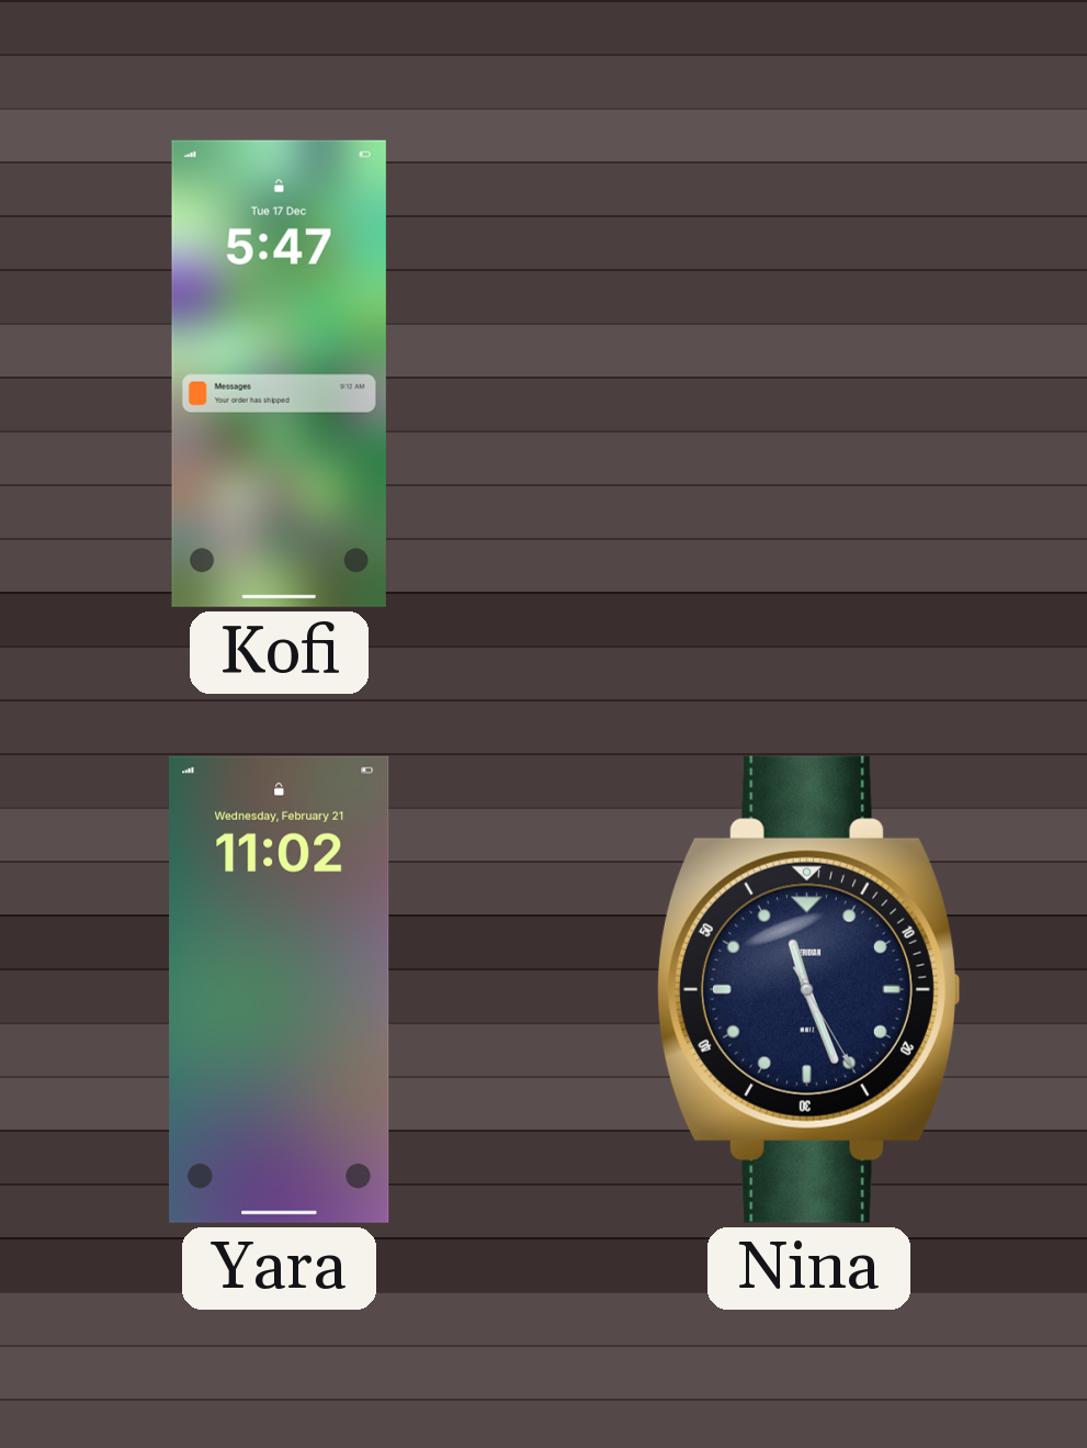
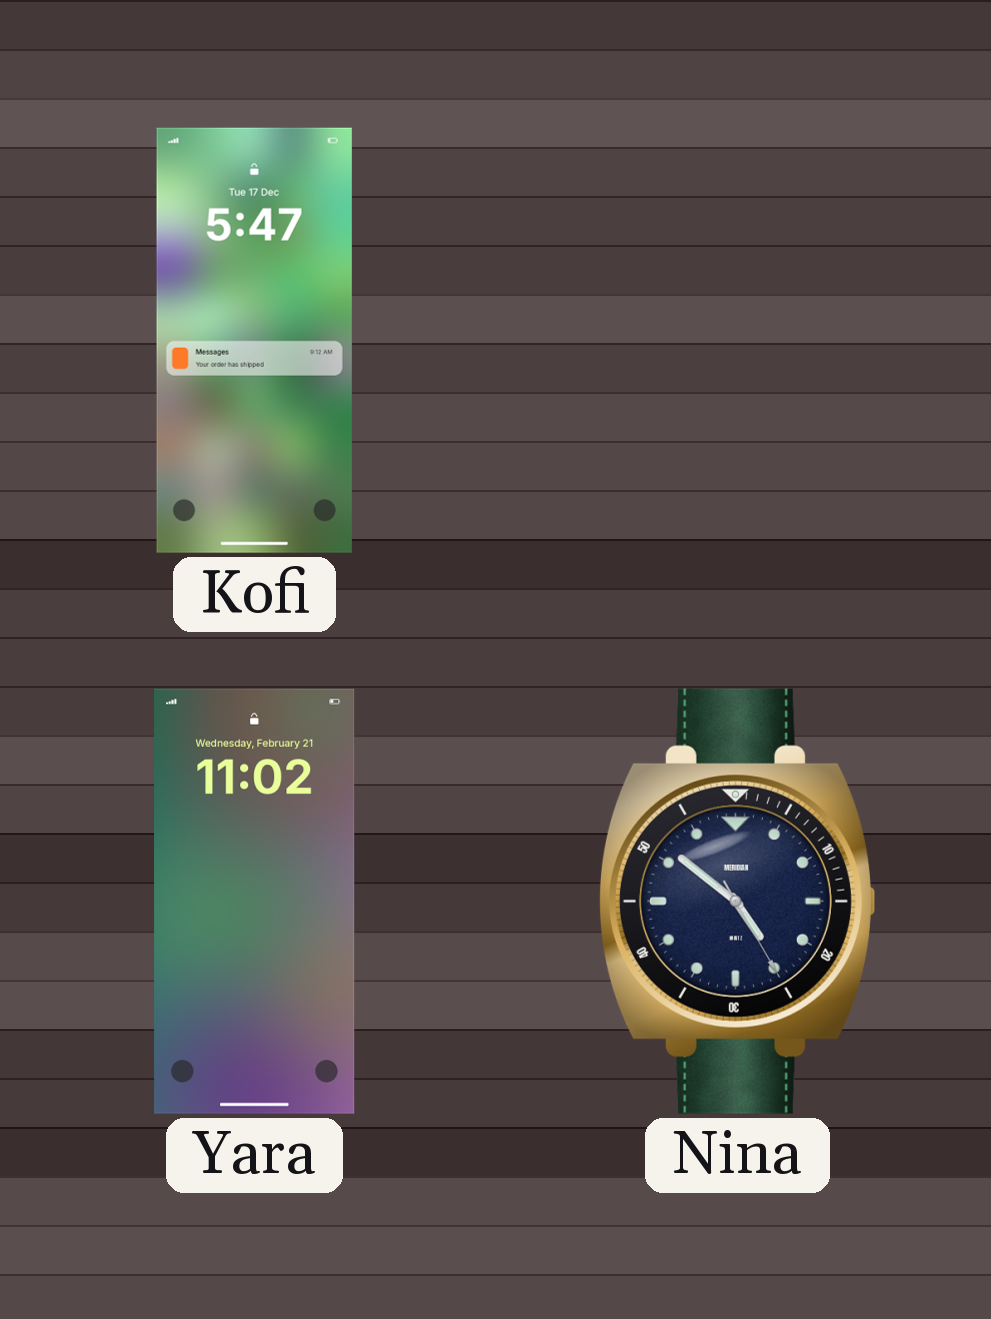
Nina: 11:26 -> 4:51 (737, 901)
